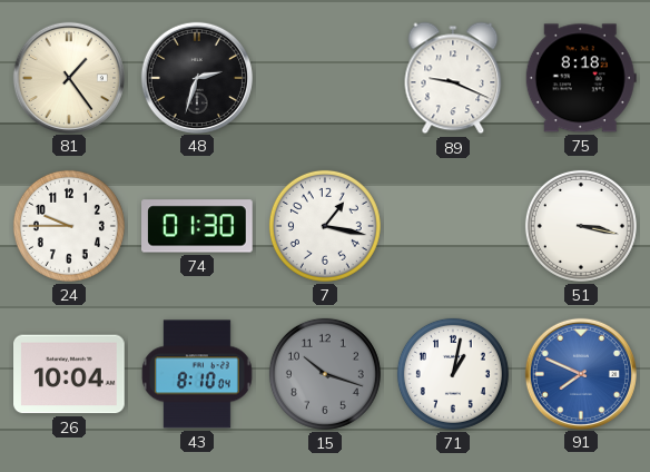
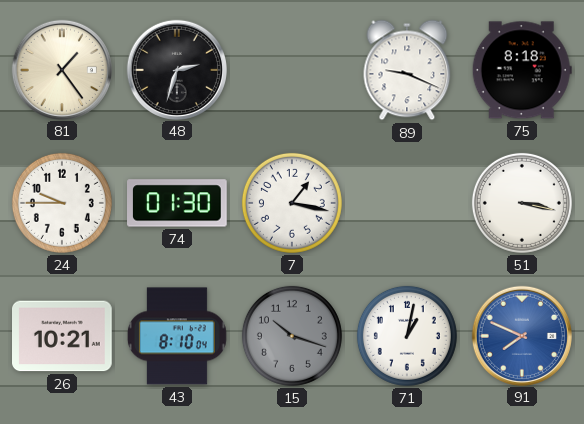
26: 10:04 -> 10:21 (63, 336)
